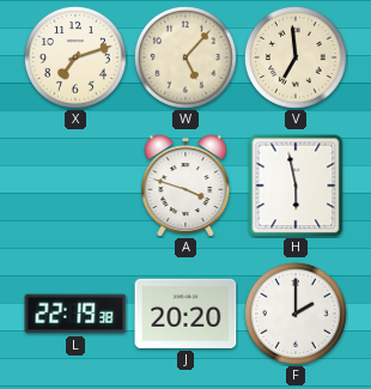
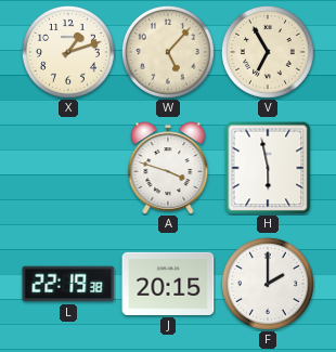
X: 7:12 -> 1:12 (68, 52)
V: 6:59 -> 6:55 (268, 52)
J: 20:20 -> 20:15 (168, 284)
